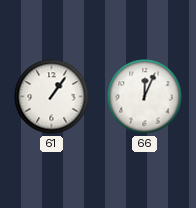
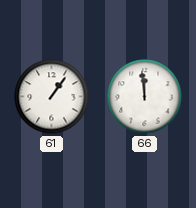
66: 12:04 -> 11:59 (145, 97)
